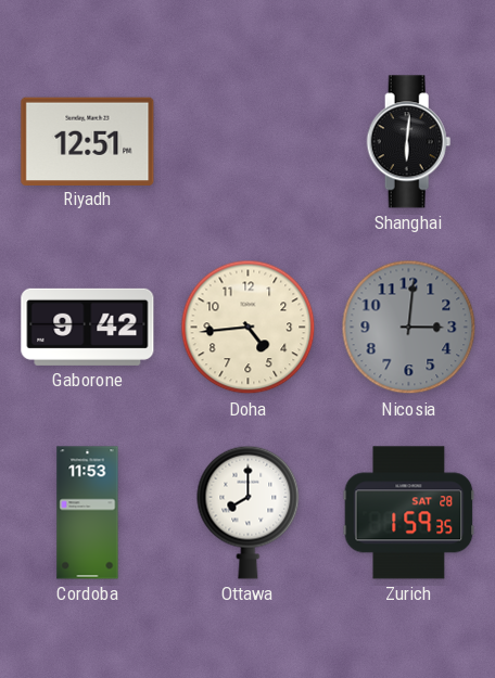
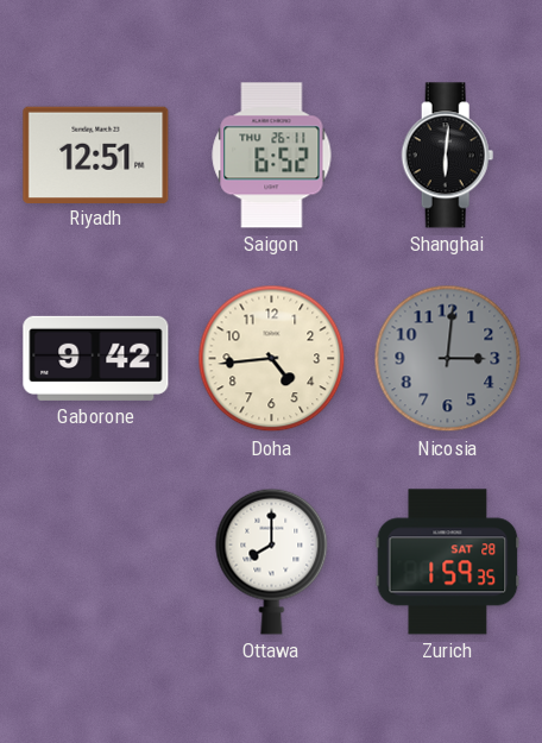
Saigon: none -> 6:52 (272, 156)
Cordoba: 11:53 -> none (88, 513)
